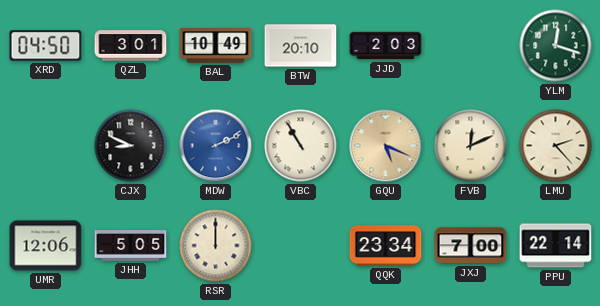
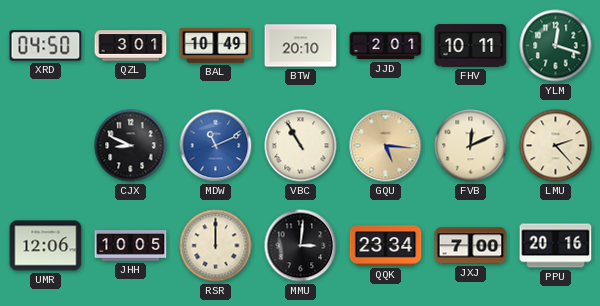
JJD: 2:03 -> 2:01 (386, 46)
FHV: none -> 10:11 (471, 46)
MDW: 2:11 -> 11:11 (216, 146)
GQU: 5:19 -> 5:16 (386, 146)
JHH: 5:05 -> 10:05 (131, 246)
MMU: none -> 3:01 (301, 246)
PPU: 22:14 -> 20:16 (556, 246)
